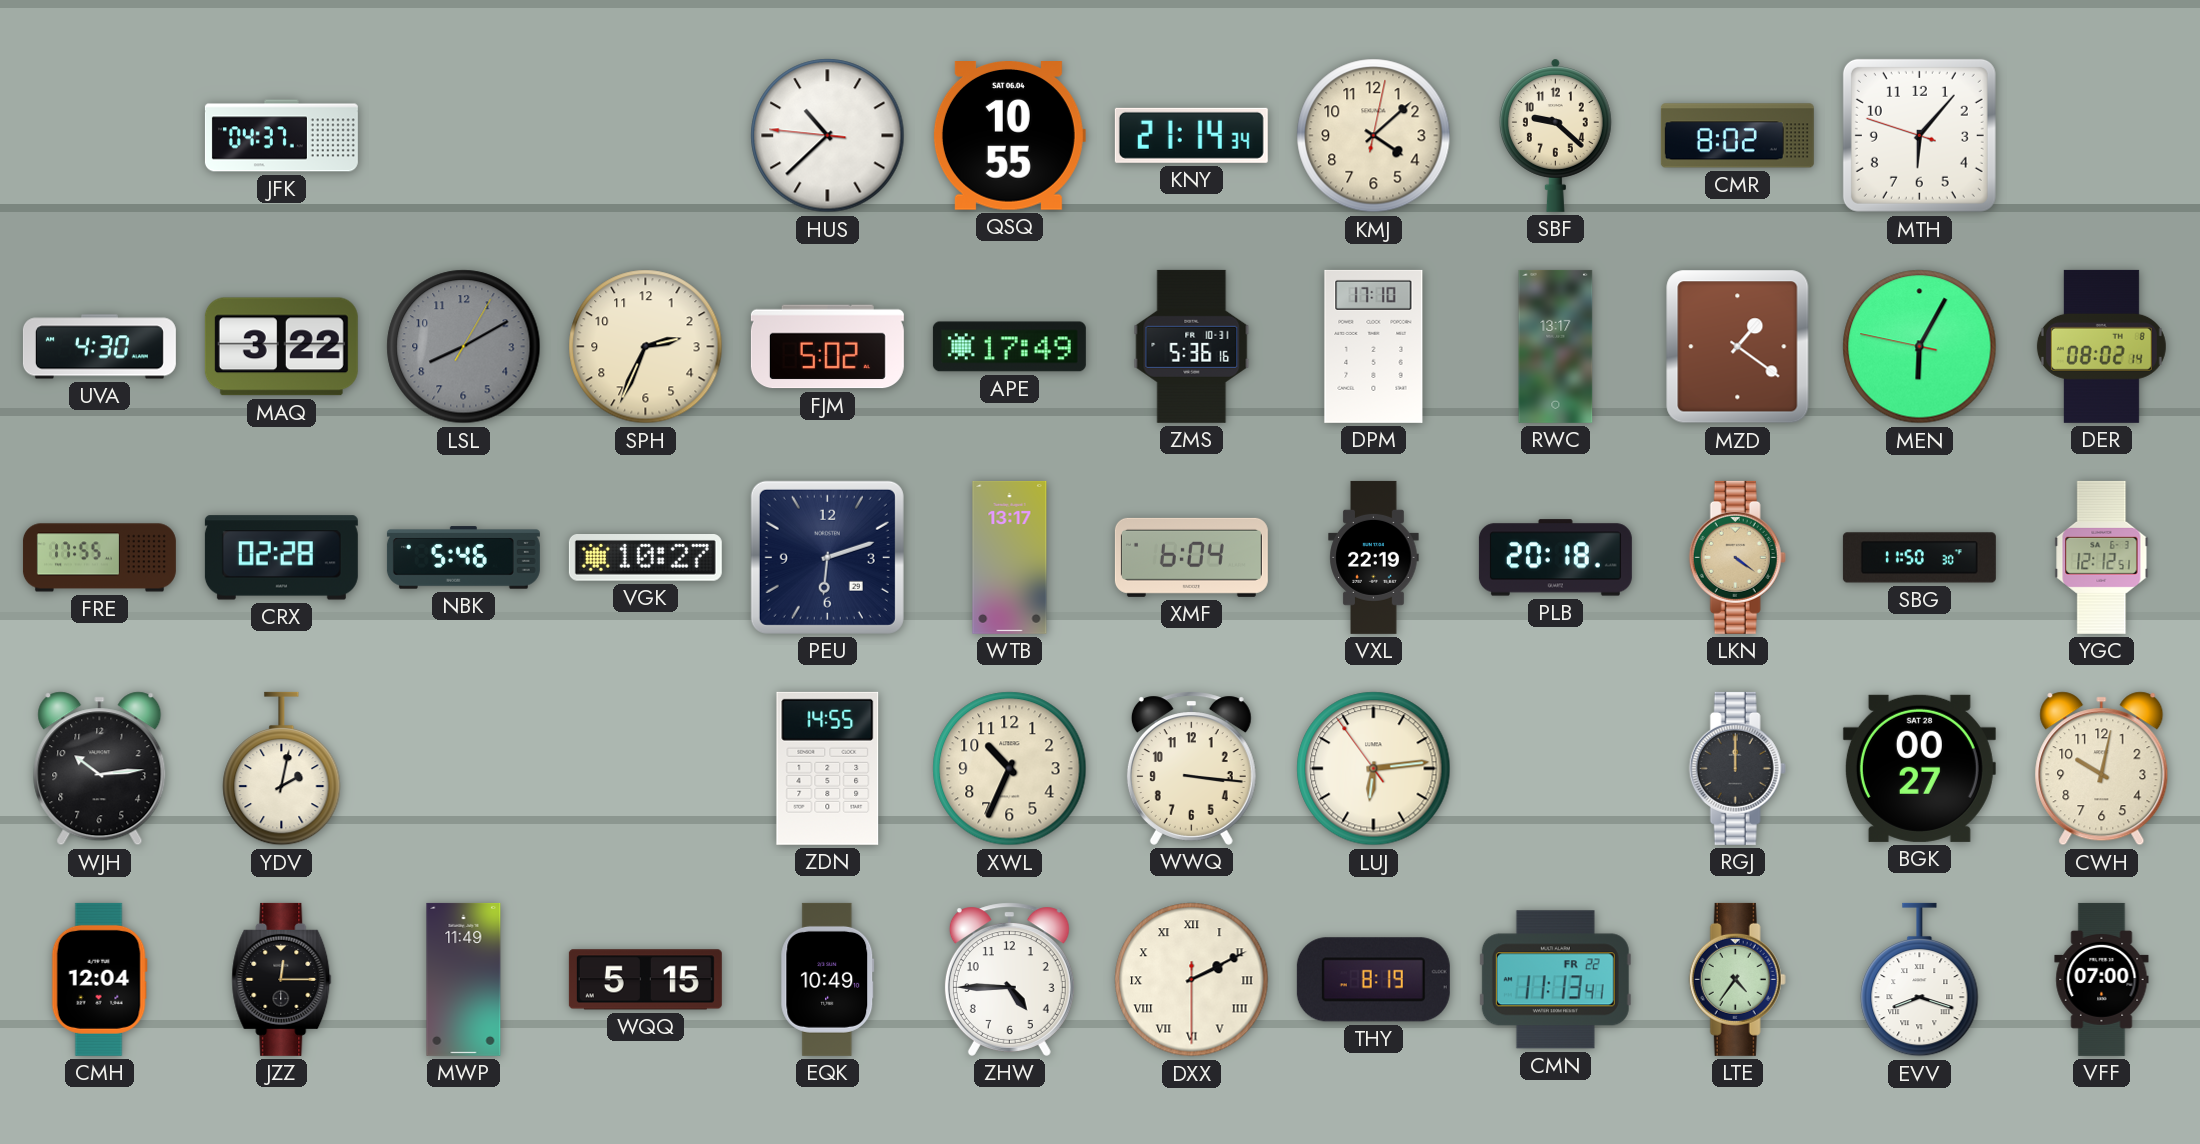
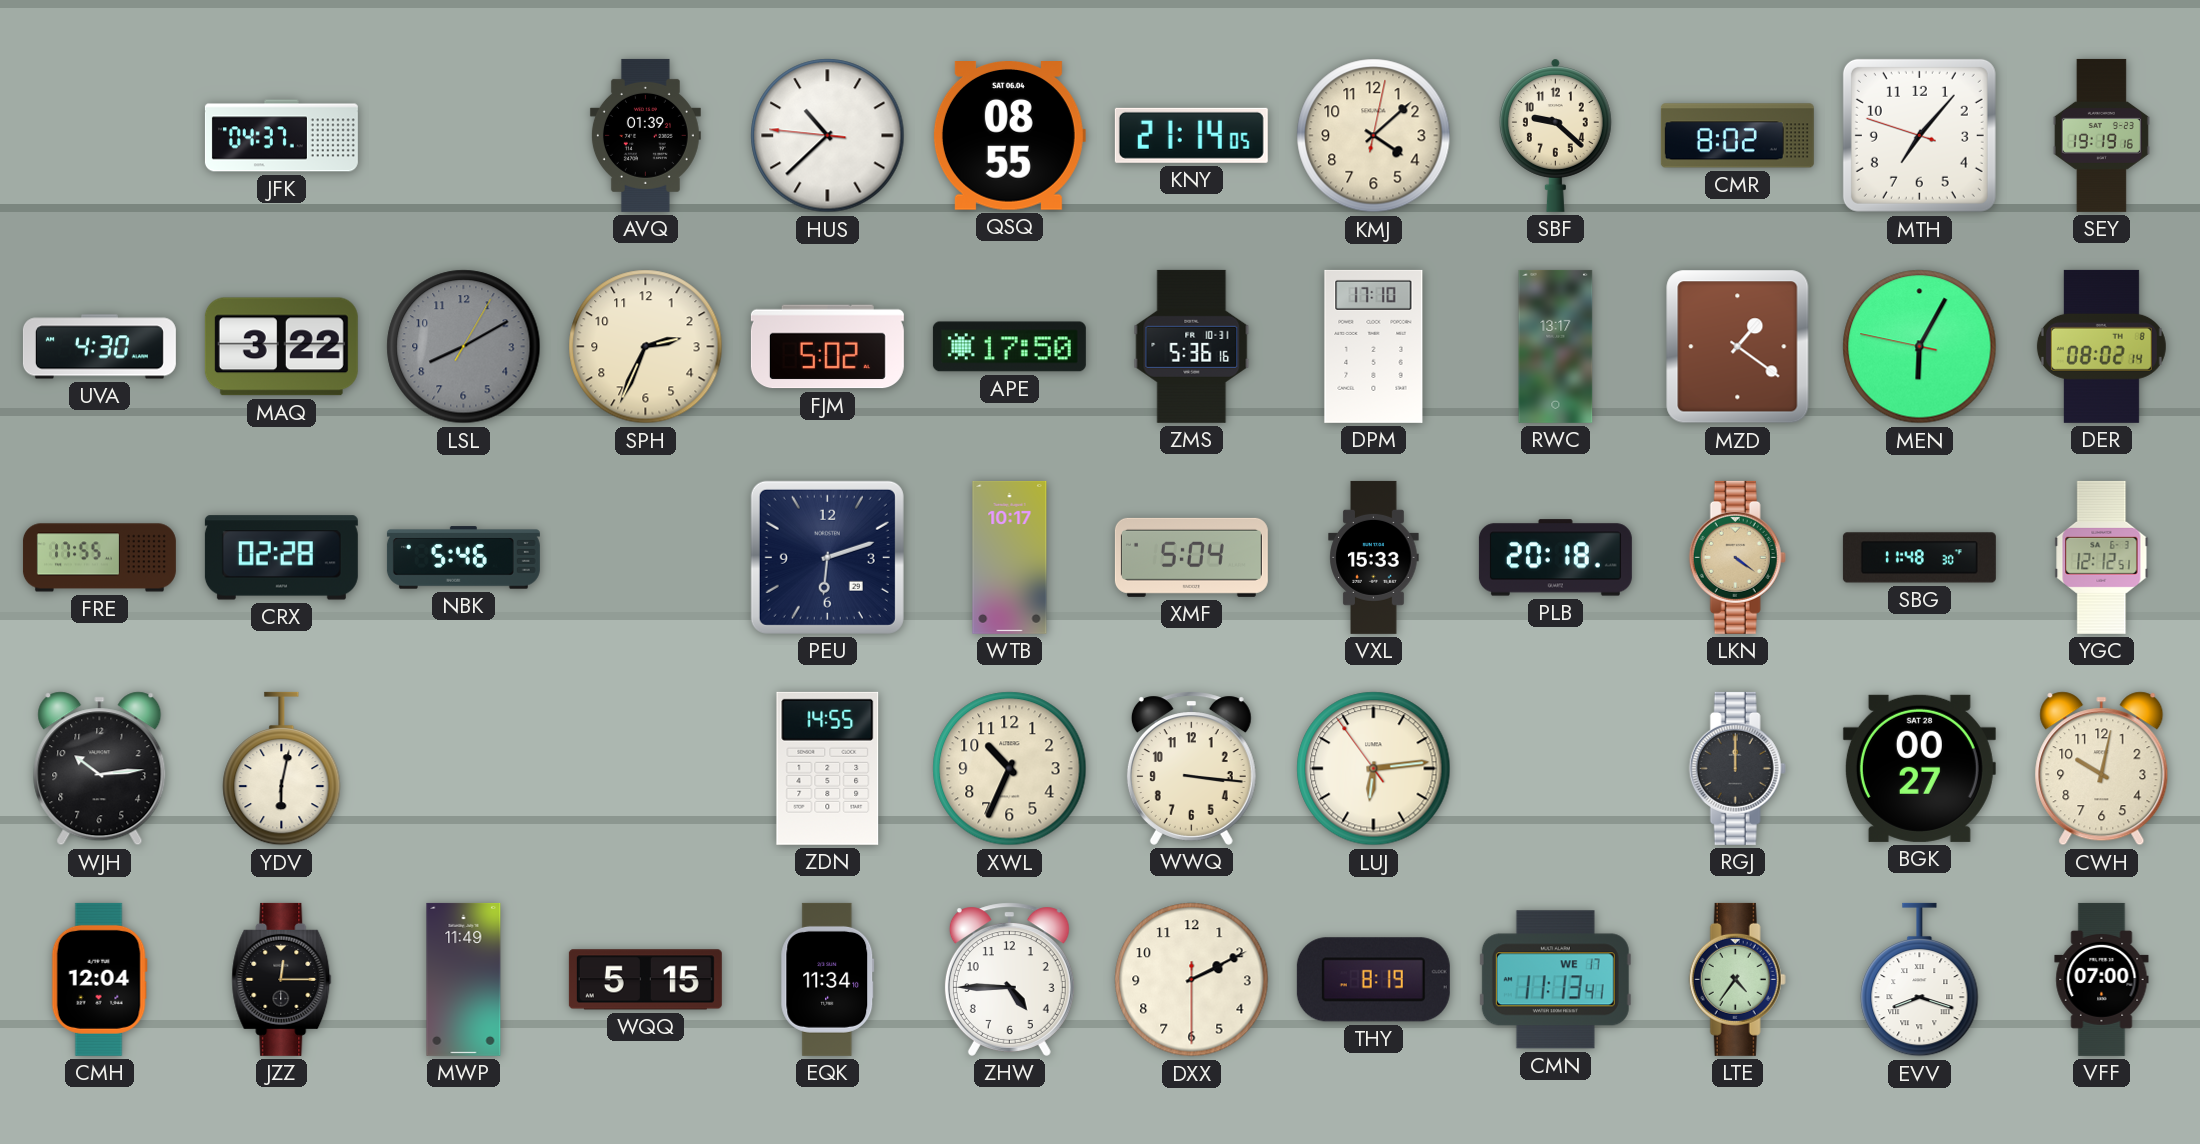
AVQ: none -> 01:39 (645, 135)
QSQ: 10:55 -> 08:55 (1009, 136)
KNY: 21:14:34 -> 21:14:05 (1191, 135)
MTH: 6:06 -> 7:06 (1919, 135)
SEY: none -> 19:19 (2101, 135)
APE: 17:49 -> 17:50 (1009, 347)
VGK: 10:27 -> none (645, 558)
WTB: 13:17 -> 10:17 (1010, 557)
XMF: 6:04 -> 5:04 (1191, 557)
VXL: 22:19 -> 15:33 (1374, 557)
SBG: 11:50 -> 11:48 (1919, 558)
YDV: 2:02 -> 6:02 (282, 769)
EQK: 10:49 -> 11:34 (828, 979)
DXX numerals: Roman -> Arabic (1192, 980)
CMN date: FR 22 -> WE 17 (1555, 980)
